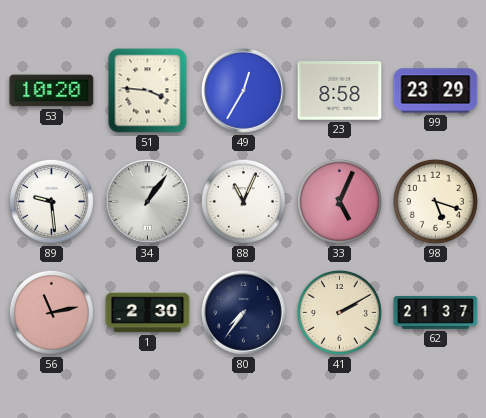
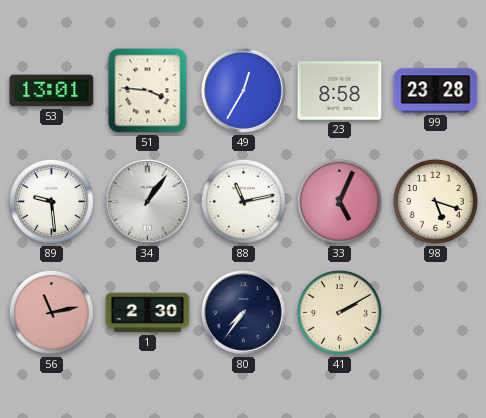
53: 10:20 -> 13:01 (52, 91)
99: 23:29 -> 23:28 (436, 91)
88: 11:04 -> 11:13 (243, 201)
62: 21:37 -> none (436, 312)
